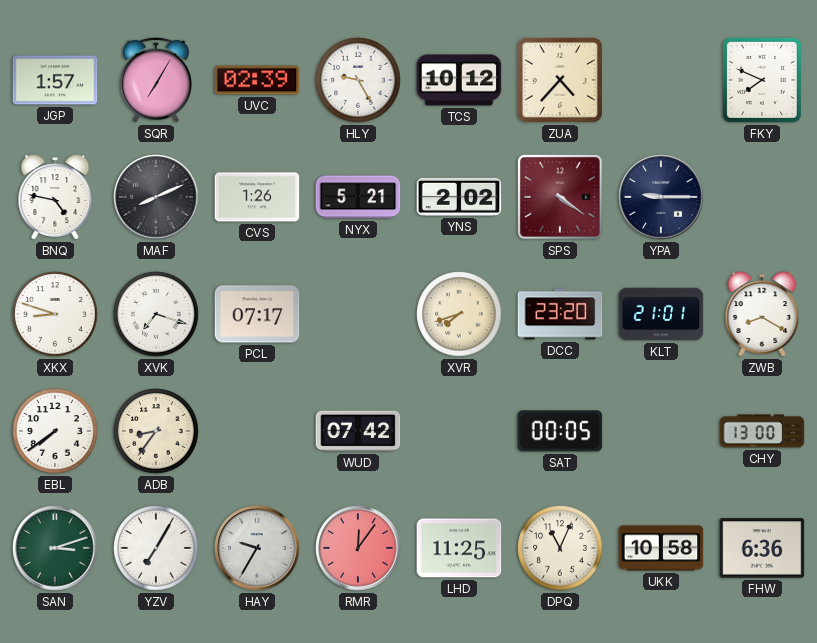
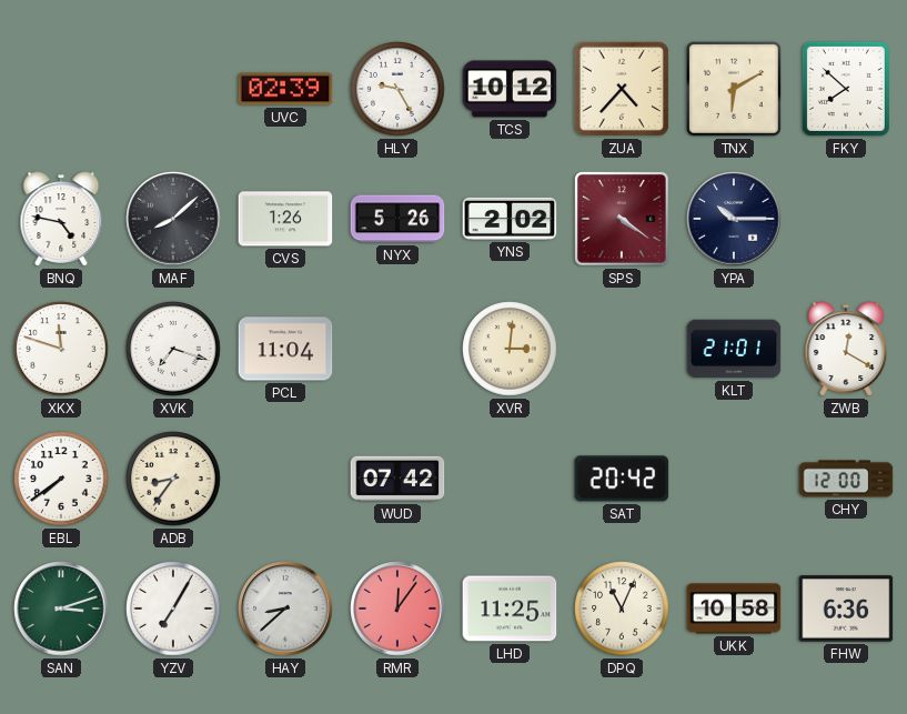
JGP: 1:57 -> none (55, 80)
SQR: 7:05 -> none (156, 80)
TNX: none -> 6:10 (734, 89)
FKY: 7:49 -> 7:52 (846, 89)
MAF: 8:11 -> 8:08 (173, 219)
NYX: 5:21 -> 5:26 (397, 219)
YPA: 9:15 -> 10:15 (734, 219)
XKX: 8:48 -> 11:48 (61, 349)
PCL: 07:17 -> 11:04 (285, 349)
XVR: 7:42 -> 3:01 (510, 349)
DCC: 23:20 -> none (560, 314)
ZWB: 8:20 -> 12:20 (846, 349)
SAT: 00:05 -> 20:42 (622, 479)
CHY: 13:00 -> 12:00 (846, 479)
HAY: 9:35 -> 8:38 (285, 609)
